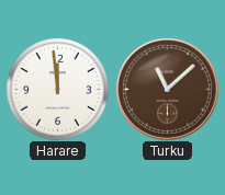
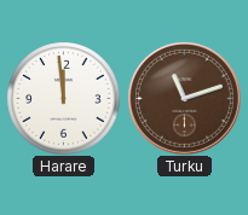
Turku: 11:08 -> 11:12 (184, 98)
